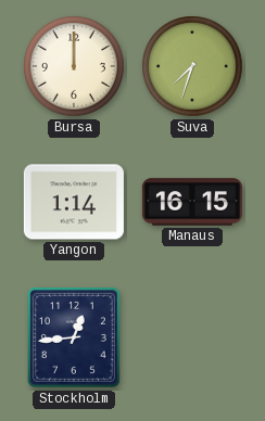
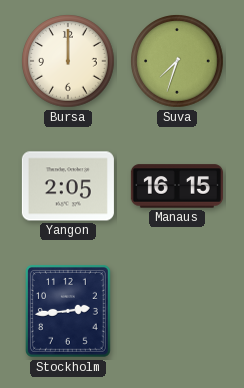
Yangon: 1:14 -> 2:05 (68, 186)
Stockholm: 12:44 -> 2:44 (68, 311)
